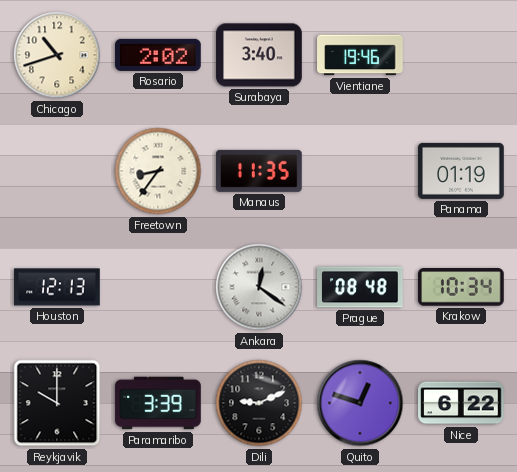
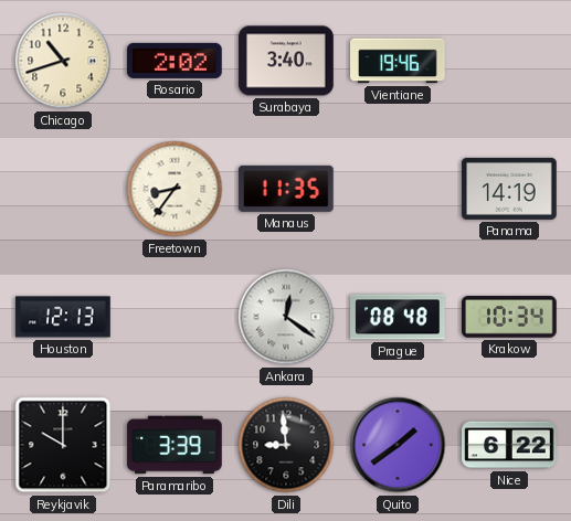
Panama: 01:19 -> 14:19 (509, 189)
Dili: 9:11 -> 8:59 (286, 445)
Quito: 12:48 -> 1:39 (398, 445)
